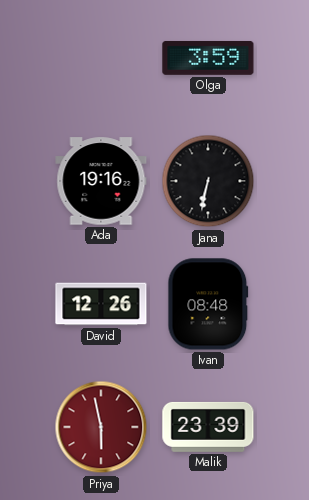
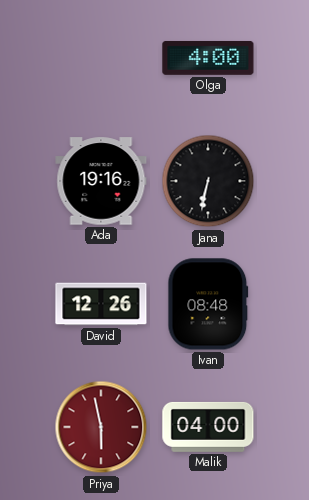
Olga: 3:59 -> 4:00 (208, 58)
Malik: 23:39 -> 04:00 (208, 427)
